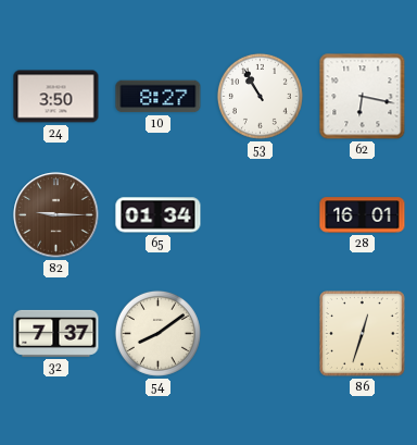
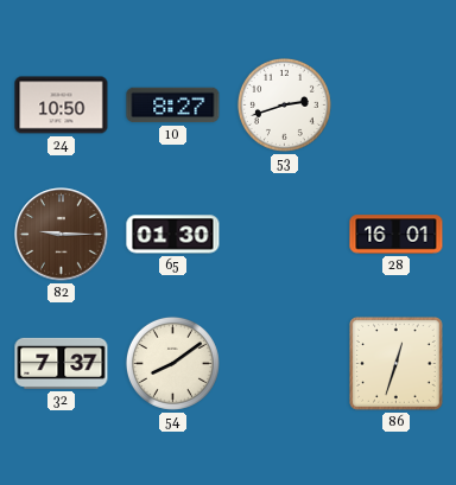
24: 3:50 -> 10:50 (62, 106)
53: 10:55 -> 2:42 (284, 104)
62: 6:17 -> none (363, 97)
65: 01:34 -> 01:30 (173, 235)
